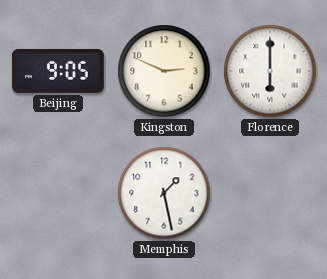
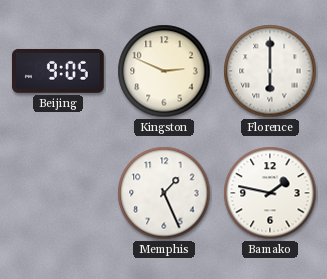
Memphis: 1:28 -> 1:26 (164, 193)
Bamako: none -> 1:47 (270, 193)
